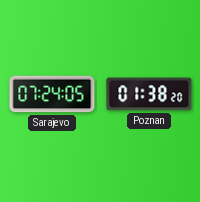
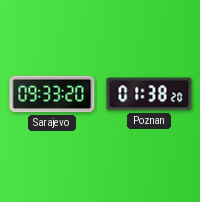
Sarajevo: 07:24 -> 09:33 (52, 94)
